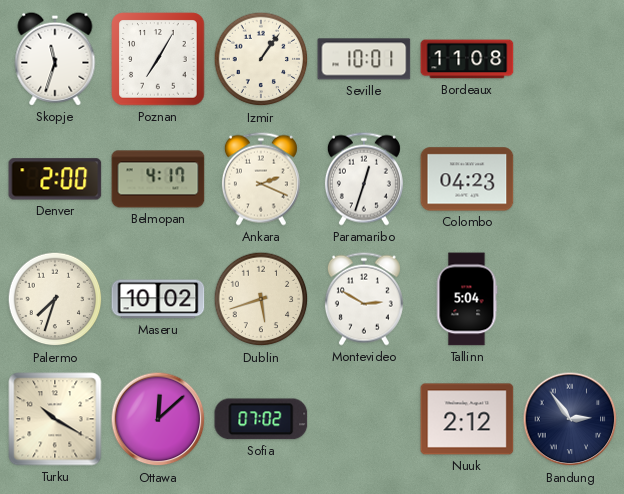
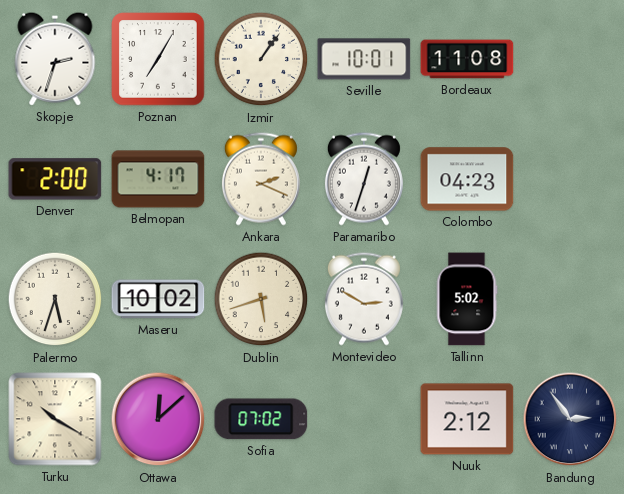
Skopje: 11:33 -> 2:33 (55, 59)
Palermo: 7:33 -> 5:33 (55, 299)
Tallinn: 5:04 -> 5:02 (467, 299)
